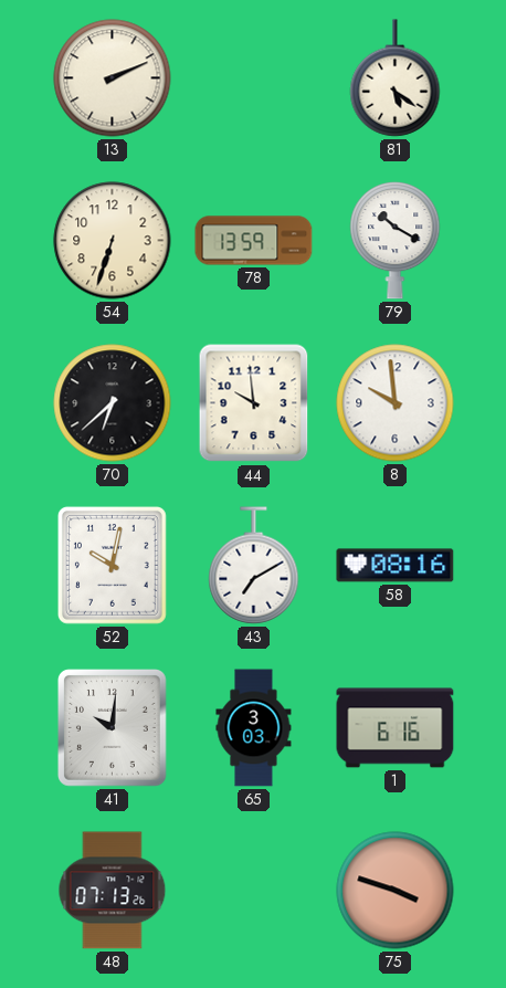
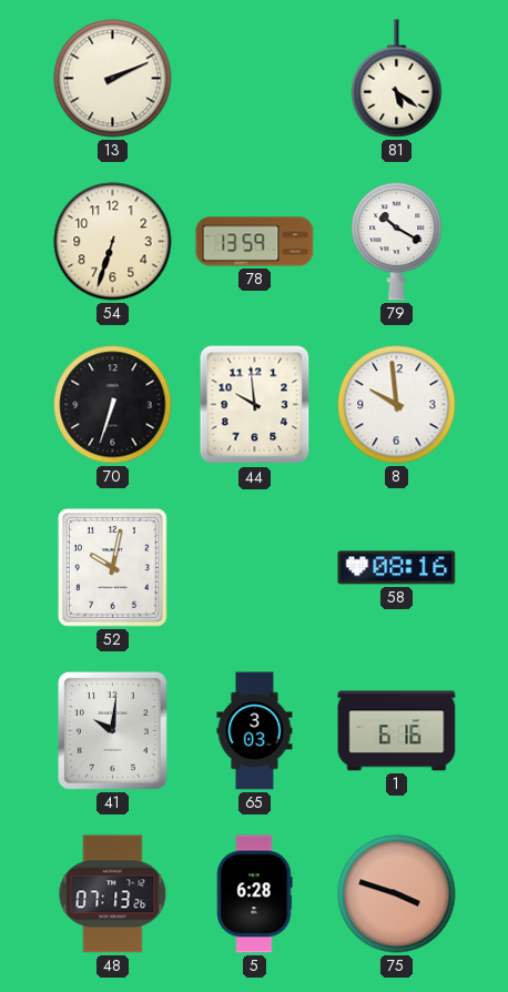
70: 6:38 -> 6:33 (113, 405)
43: 7:10 -> none (254, 566)
5: none -> 6:28 (255, 894)
